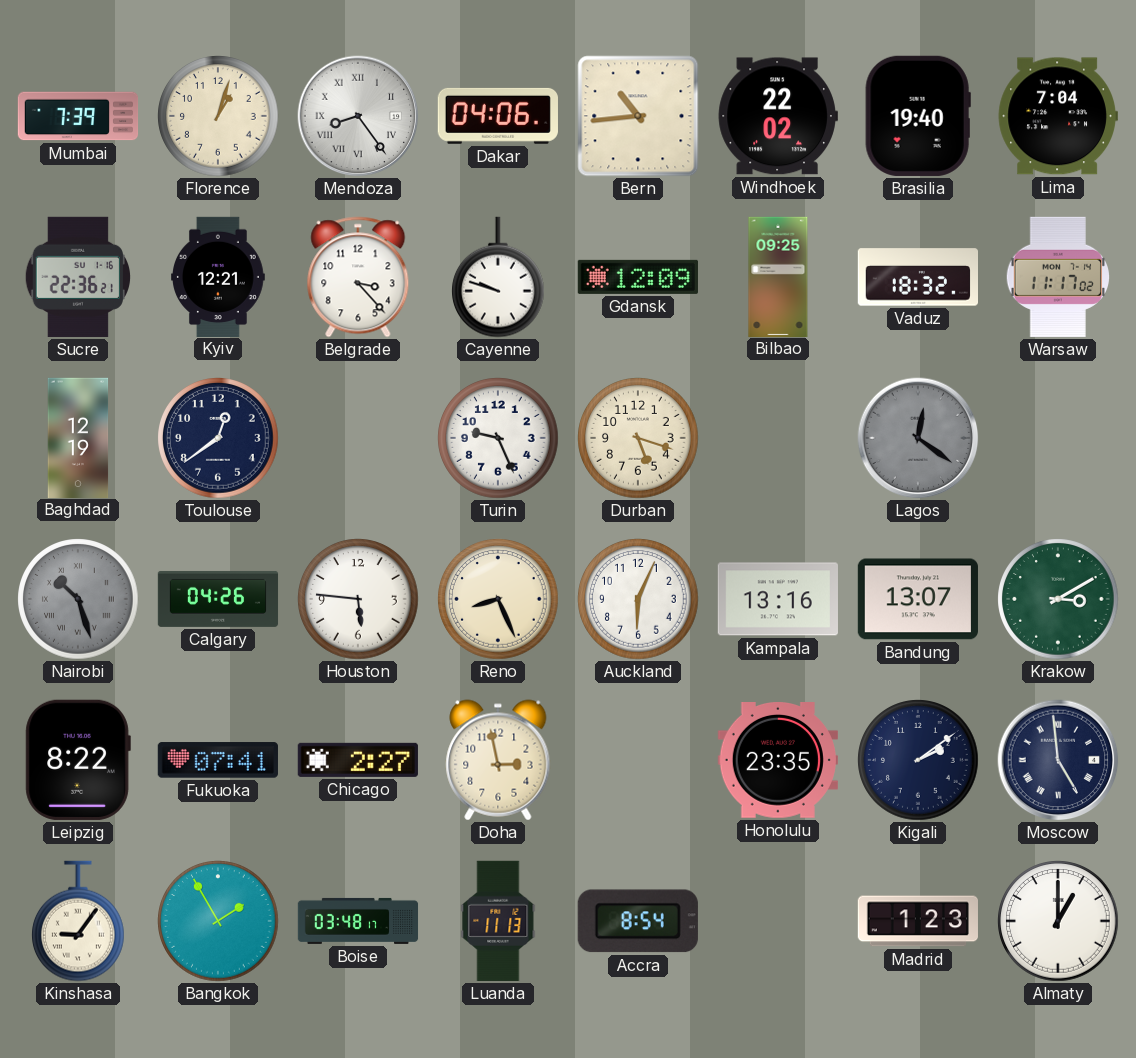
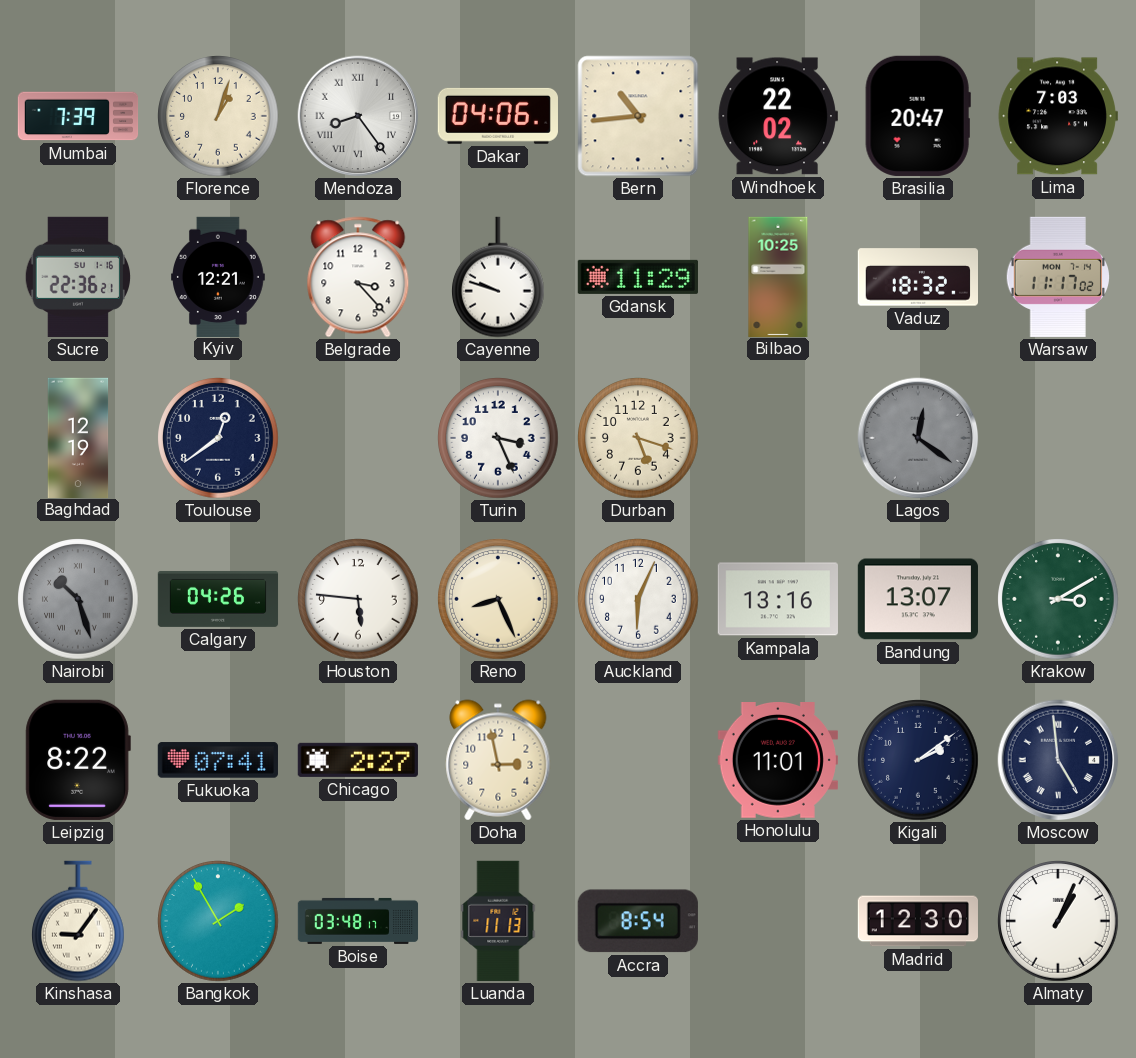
Brasilia: 19:40 -> 20:47 (918, 116)
Lima: 7:04 -> 7:03 (1058, 116)
Gdansk: 12:09 -> 11:29 (638, 277)
Bilbao: 09:25 -> 10:25 (778, 276)
Turin: 9:26 -> 3:26 (498, 438)
Honolulu: 23:35 -> 11:01 (778, 761)
Madrid: 1:23 -> 12:30 (918, 921)
Almaty: 1:00 -> 1:04 (1058, 921)
